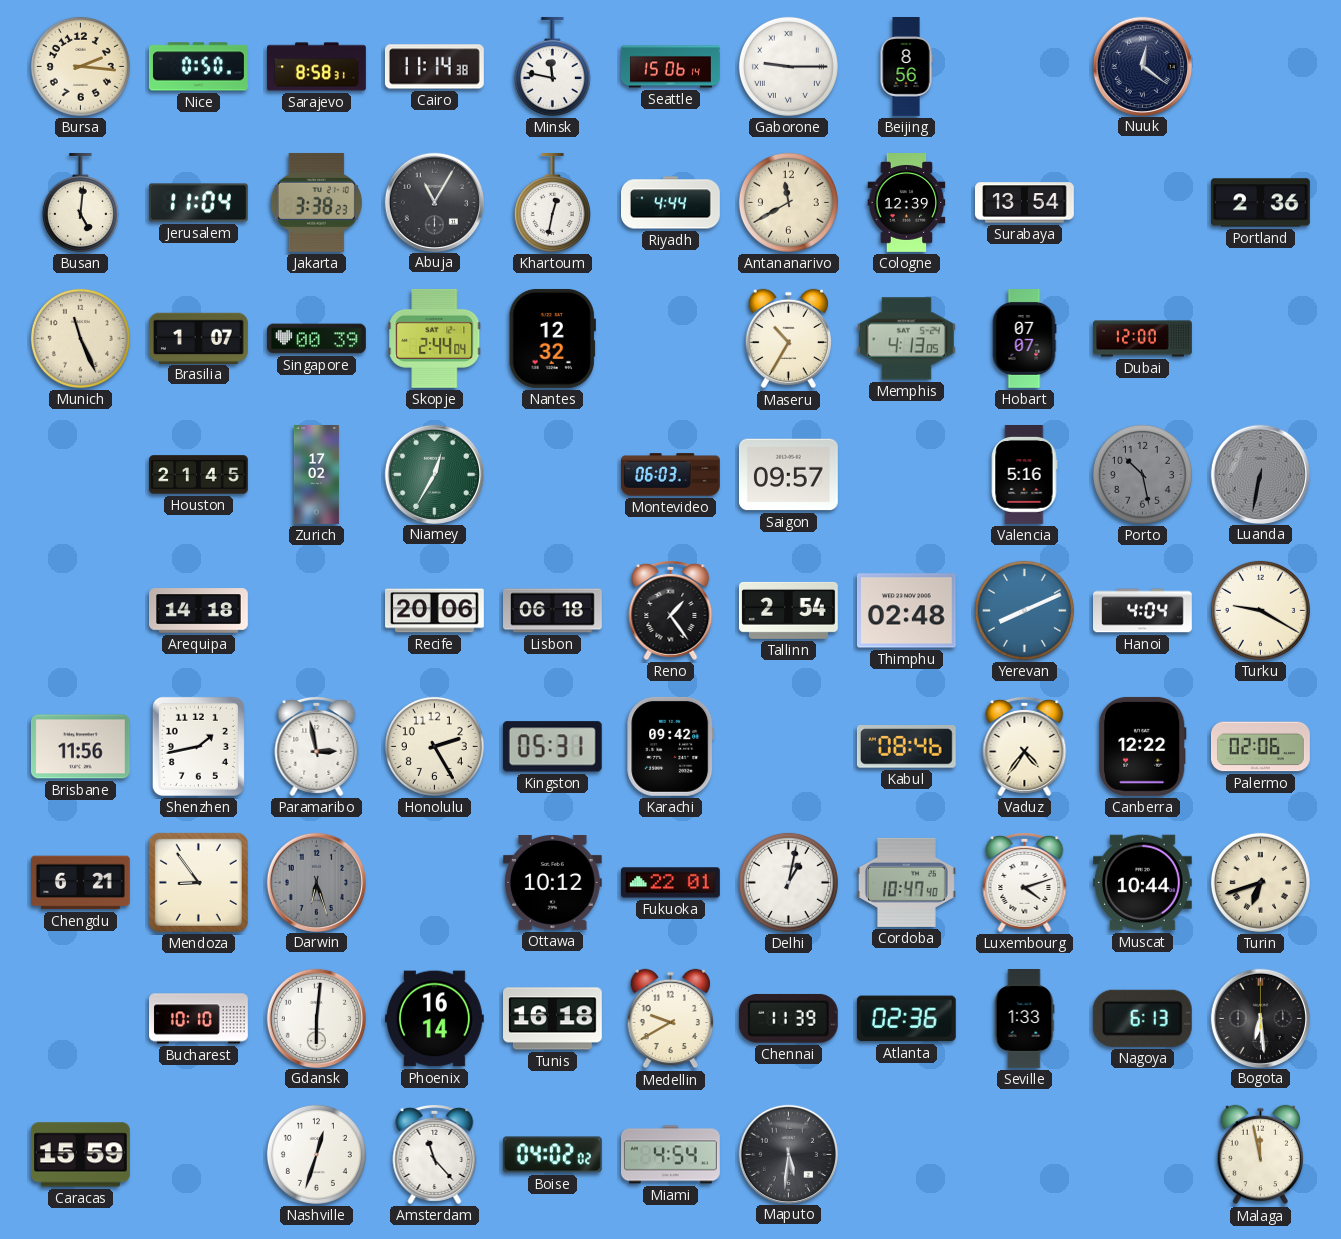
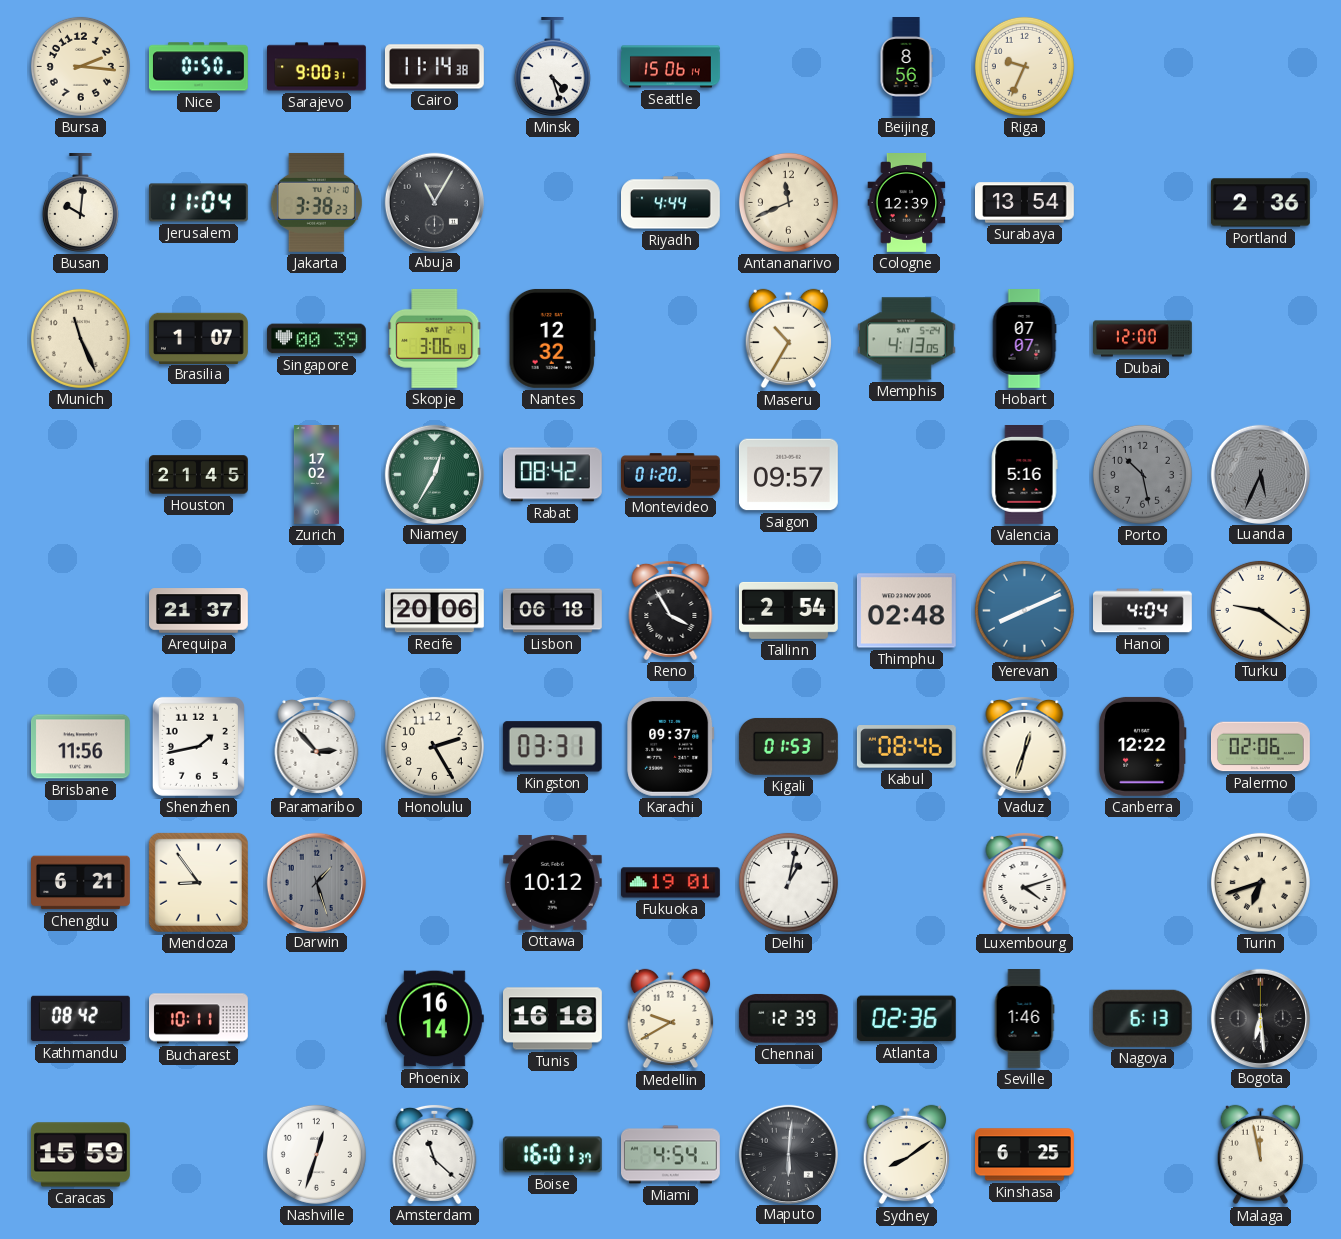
Sarajevo: 8:58 -> 9:00 (317, 67)
Minsk: 11:47 -> 4:27 (552, 67)
Gaborone: 9:15 -> none (788, 66)
Riga: none -> 9:34 (1024, 66)
Nuuk: 12:21 -> none (1142, 66)
Busan: 5:01 -> 10:01 (80, 203)
Khartoum: 12:32 -> none (552, 203)
Antananarivo: 11:40 -> 11:41 (788, 202)
Skopje: 2:44 -> 3:06 (435, 338)
Rabat: none -> 08:42 (552, 475)
Montevideo: 06:03 -> 01:20 (671, 475)
Luanda: 6:32 -> 5:34 (1260, 474)
Arequipa: 14:18 -> 21:37 (199, 611)
Reno: 1:24 -> 3:55 (671, 610)
Turku: 9:20 -> 9:21 (1260, 610)
Paramaribo: 2:58 -> 2:53 (317, 746)
Kingston: 05:31 -> 03:31 (552, 747)
Karachi: 09:42 -> 09:37 (671, 746)
Kigali: none -> 01:53 (788, 746)
Vaduz: 4:36 -> 12:33 (1025, 746)
Darwin: 6:27 -> 1:27 (316, 882)
Fukuoka: 22:01 -> 19:01 (670, 883)
Cordoba: 10:47 -> none (906, 882)
Muscat: 10:44 -> none (1142, 883)
Kathmandu: none -> 08:42 (80, 1019)
Bucharest: 10:10 -> 10:11 (199, 1019)
Gdansk: 6:01 -> none (316, 1018)
Chennai: 11:39 -> 12:39 (788, 1018)
Seville: 1:33 -> 1:46 (1024, 1019)
Amsterdam: 11:23 -> 11:22 (435, 1154)
Boise: 04:02 -> 16:01 (552, 1155)
Maputo: 5:31 -> 6:01 (788, 1154)
Sydney: none -> 8:09 (906, 1155)
Kinshasa: none -> 6:25 (1025, 1155)
